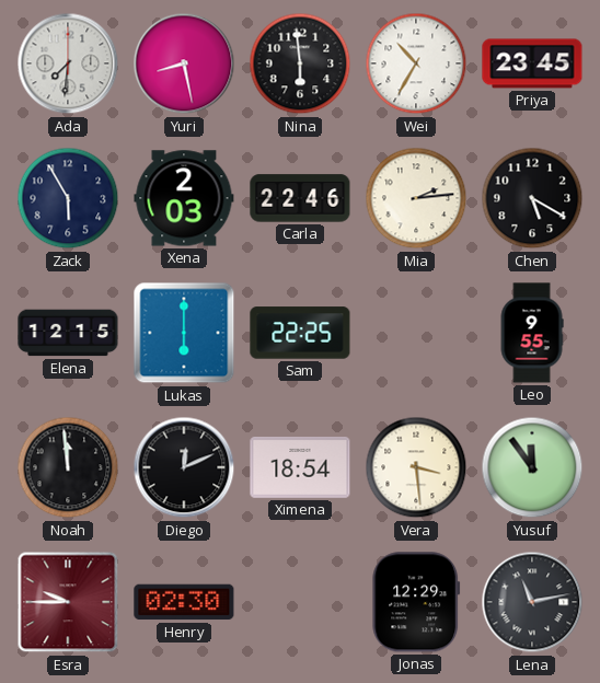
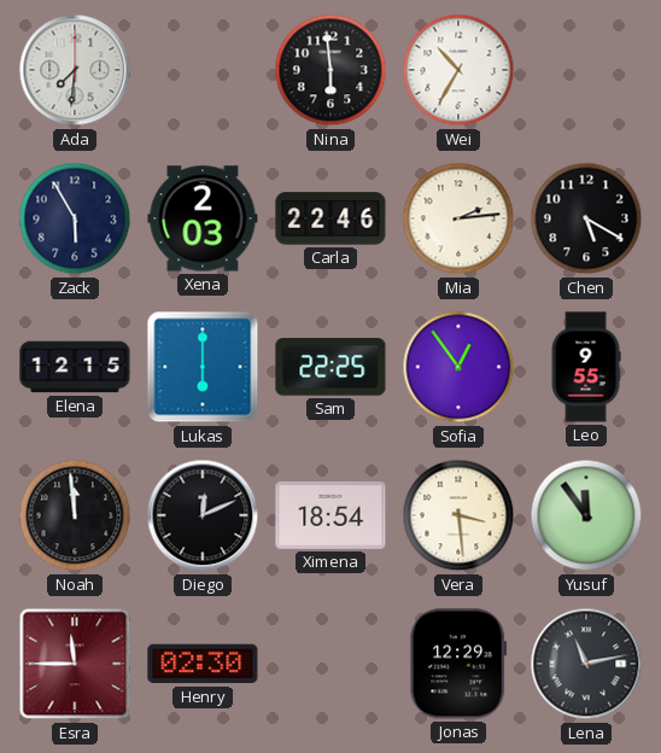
Yuri: 8:28 -> none (184, 63)
Priya: 23:45 -> none (532, 63)
Sofia: none -> 12:54 (458, 367)
Esra: 9:45 -> 11:45 (75, 664)
